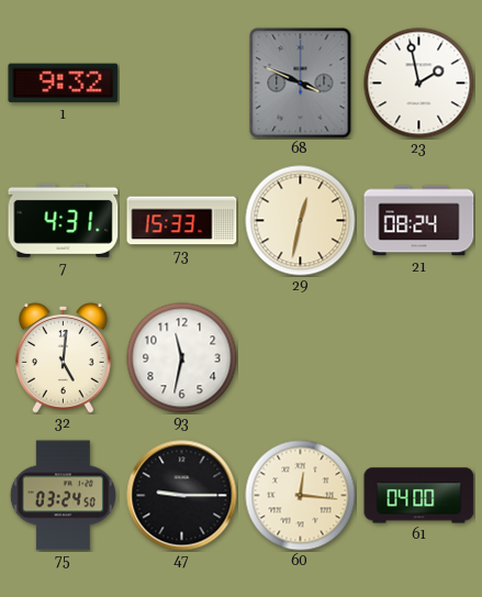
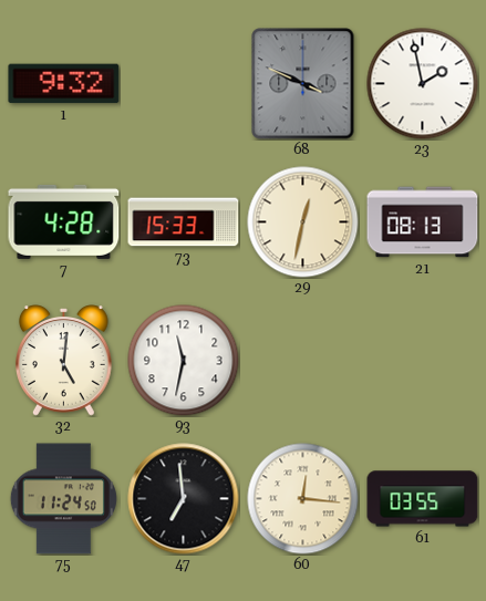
7: 4:31 -> 4:28 (64, 221)
21: 08:24 -> 08:13 (423, 222)
75: 03:24 -> 11:24 (63, 499)
47: 9:15 -> 6:59 (184, 499)
61: 04:00 -> 03:55 (423, 499)
